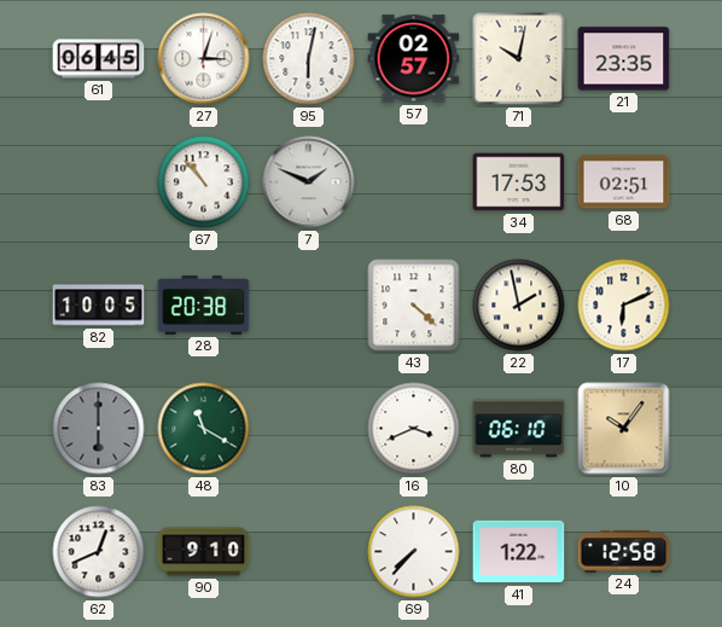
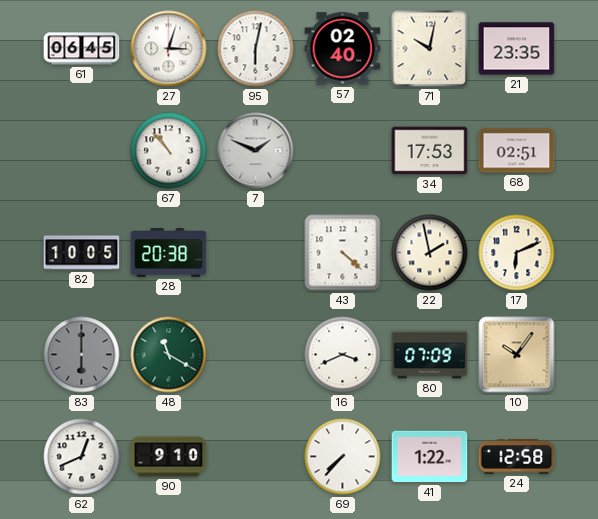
57: 02:57 -> 02:40 (343, 49)
80: 06:10 -> 07:09 (430, 355)
